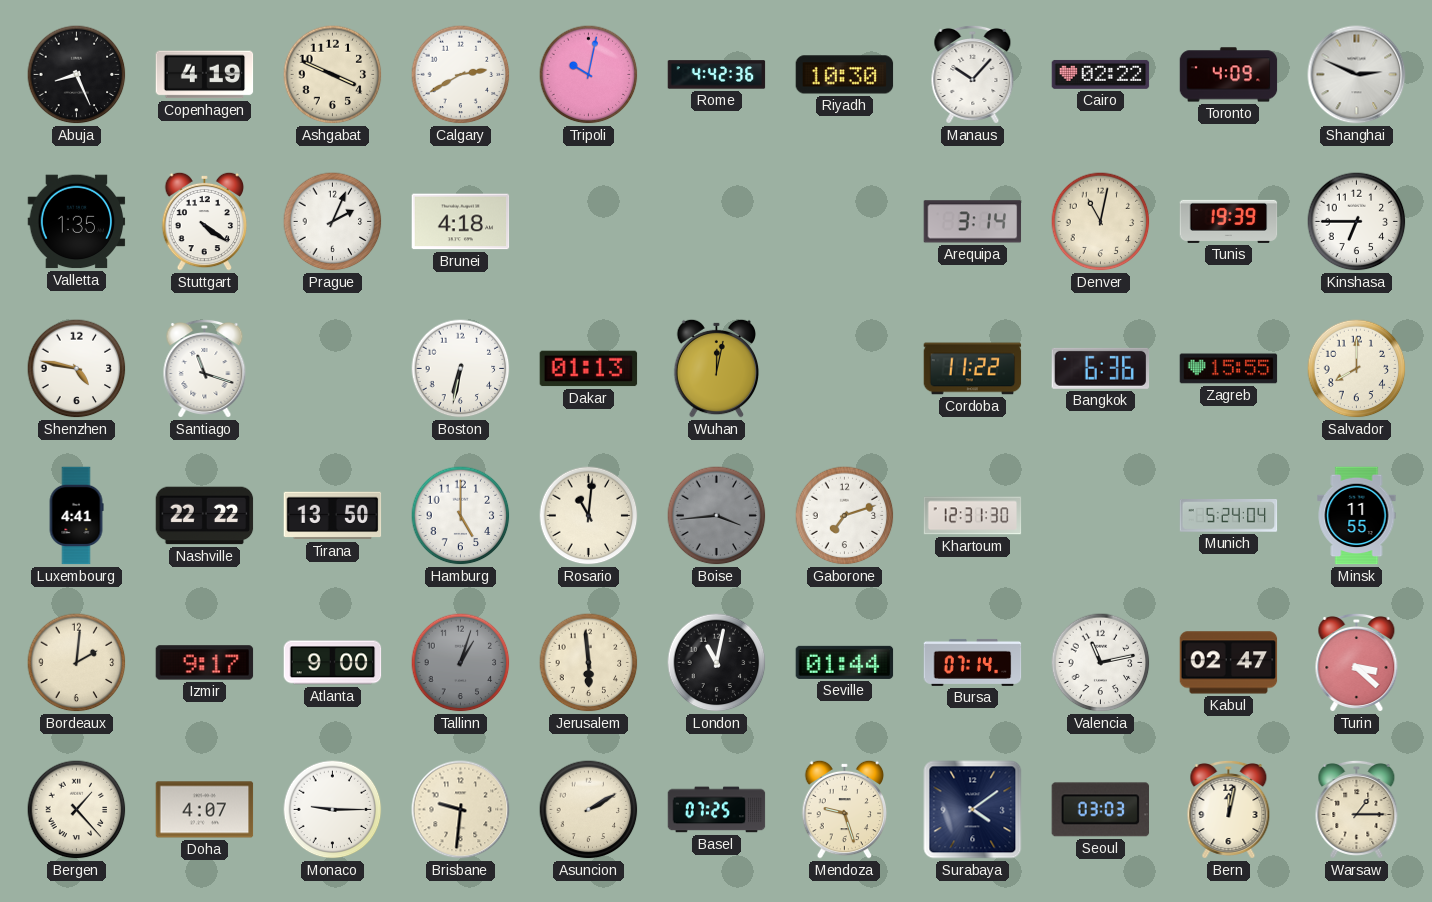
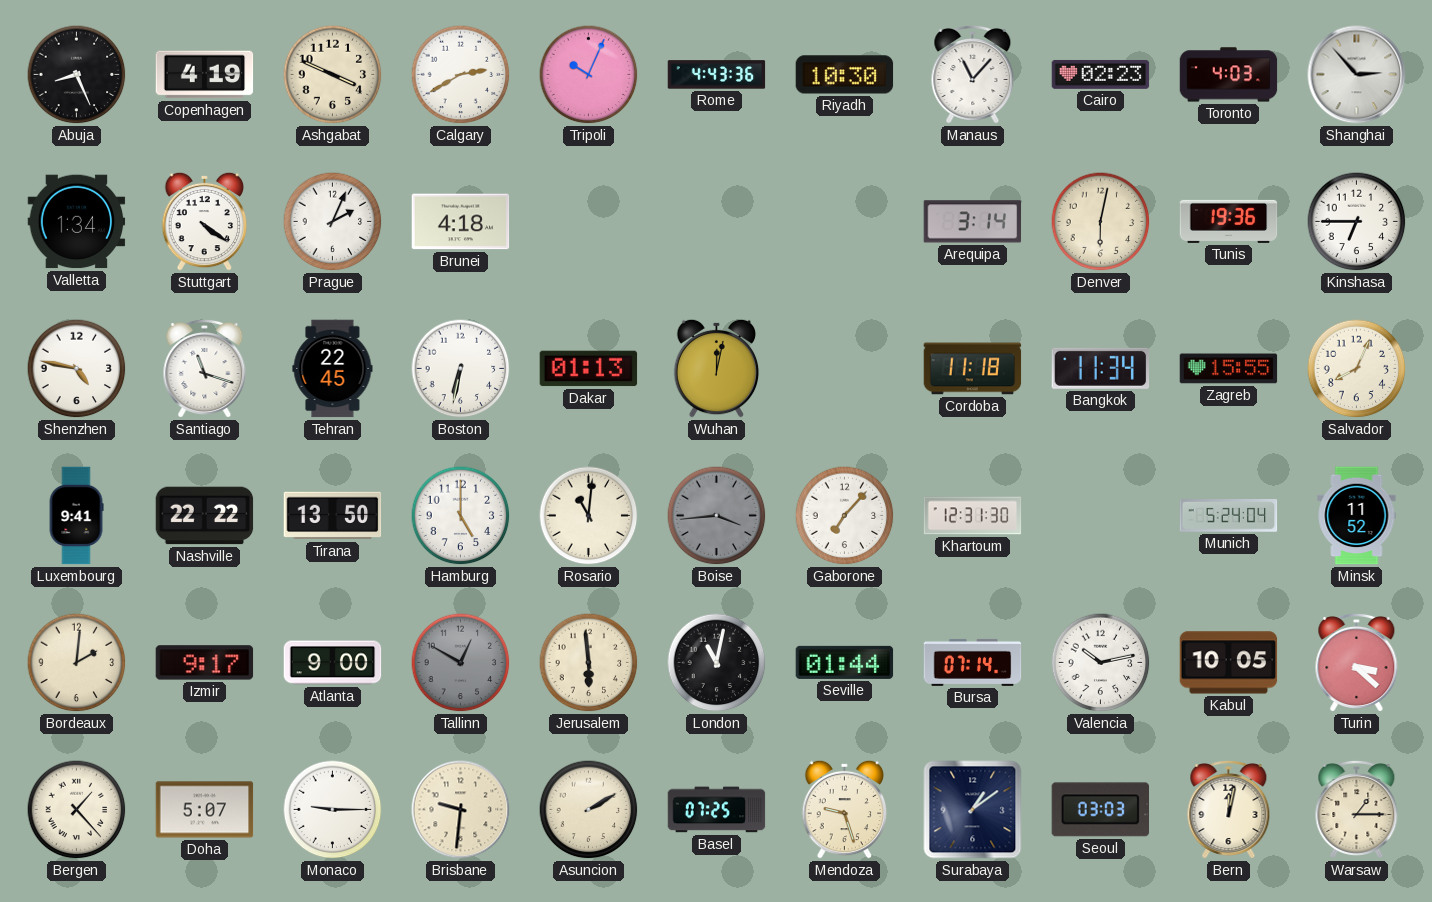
Tripoli: 10:02 -> 10:04 (589, 75)
Rome: 4:42 -> 4:43 (717, 75)
Manaus: 10:07 -> 11:07 (973, 74)
Cairo: 02:22 -> 02:23 (1101, 75)
Toronto: 4:09 -> 4:03 (1229, 75)
Shanghai: 2:49 -> 2:53 (1357, 75)
Valletta: 1:35 -> 1:34 (77, 222)
Denver: 11:02 -> 6:02 (1101, 222)
Tunis: 19:39 -> 19:36 (1229, 221)
Tehran: none -> 22:45 (333, 369)
Cordoba: 11:22 -> 11:18 (973, 369)
Bangkok: 6:36 -> 11:34 (1101, 368)
Salvador: 8:00 -> 8:04 (1357, 369)
Luxembourg: 4:41 -> 9:41 (76, 516)
Gaborone: 7:12 -> 7:07 (845, 516)
Minsk: 11:55 -> 11:52 (1357, 516)
Tallinn: 1:03 -> 12:50 (461, 663)
Valencia: 11:13 -> 10:13 (1101, 663)
Kabul: 02:47 -> 10:05 (1229, 663)
Doha: 4:07 -> 5:07 (205, 810)
Surabaya: 4:09 -> 1:09 (973, 810)
